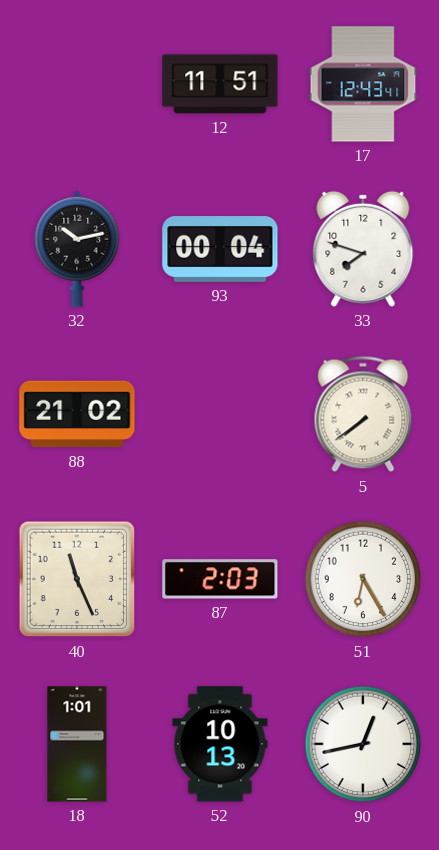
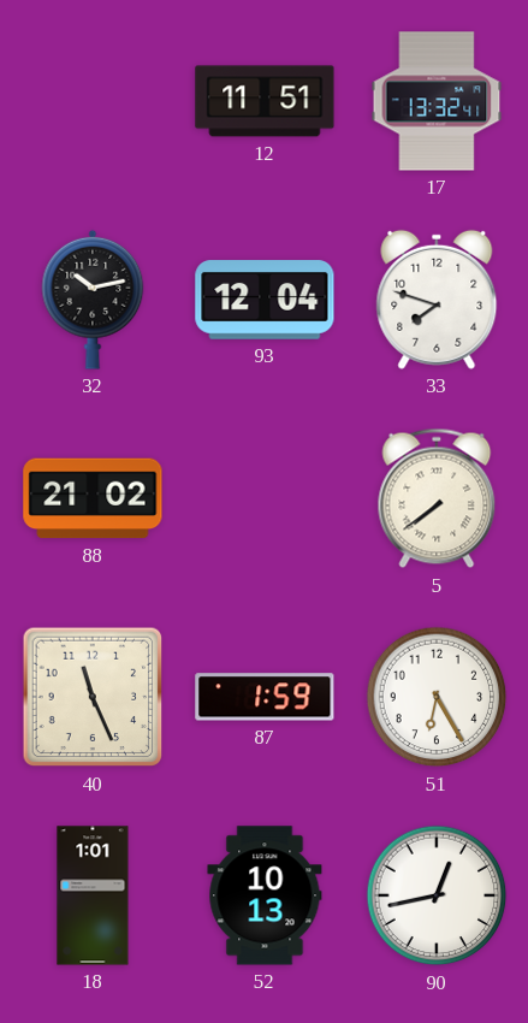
17: 12:43 -> 13:32 (437, 101)
93: 00:04 -> 12:04 (265, 300)
87: 2:03 -> 1:59 (265, 697)
